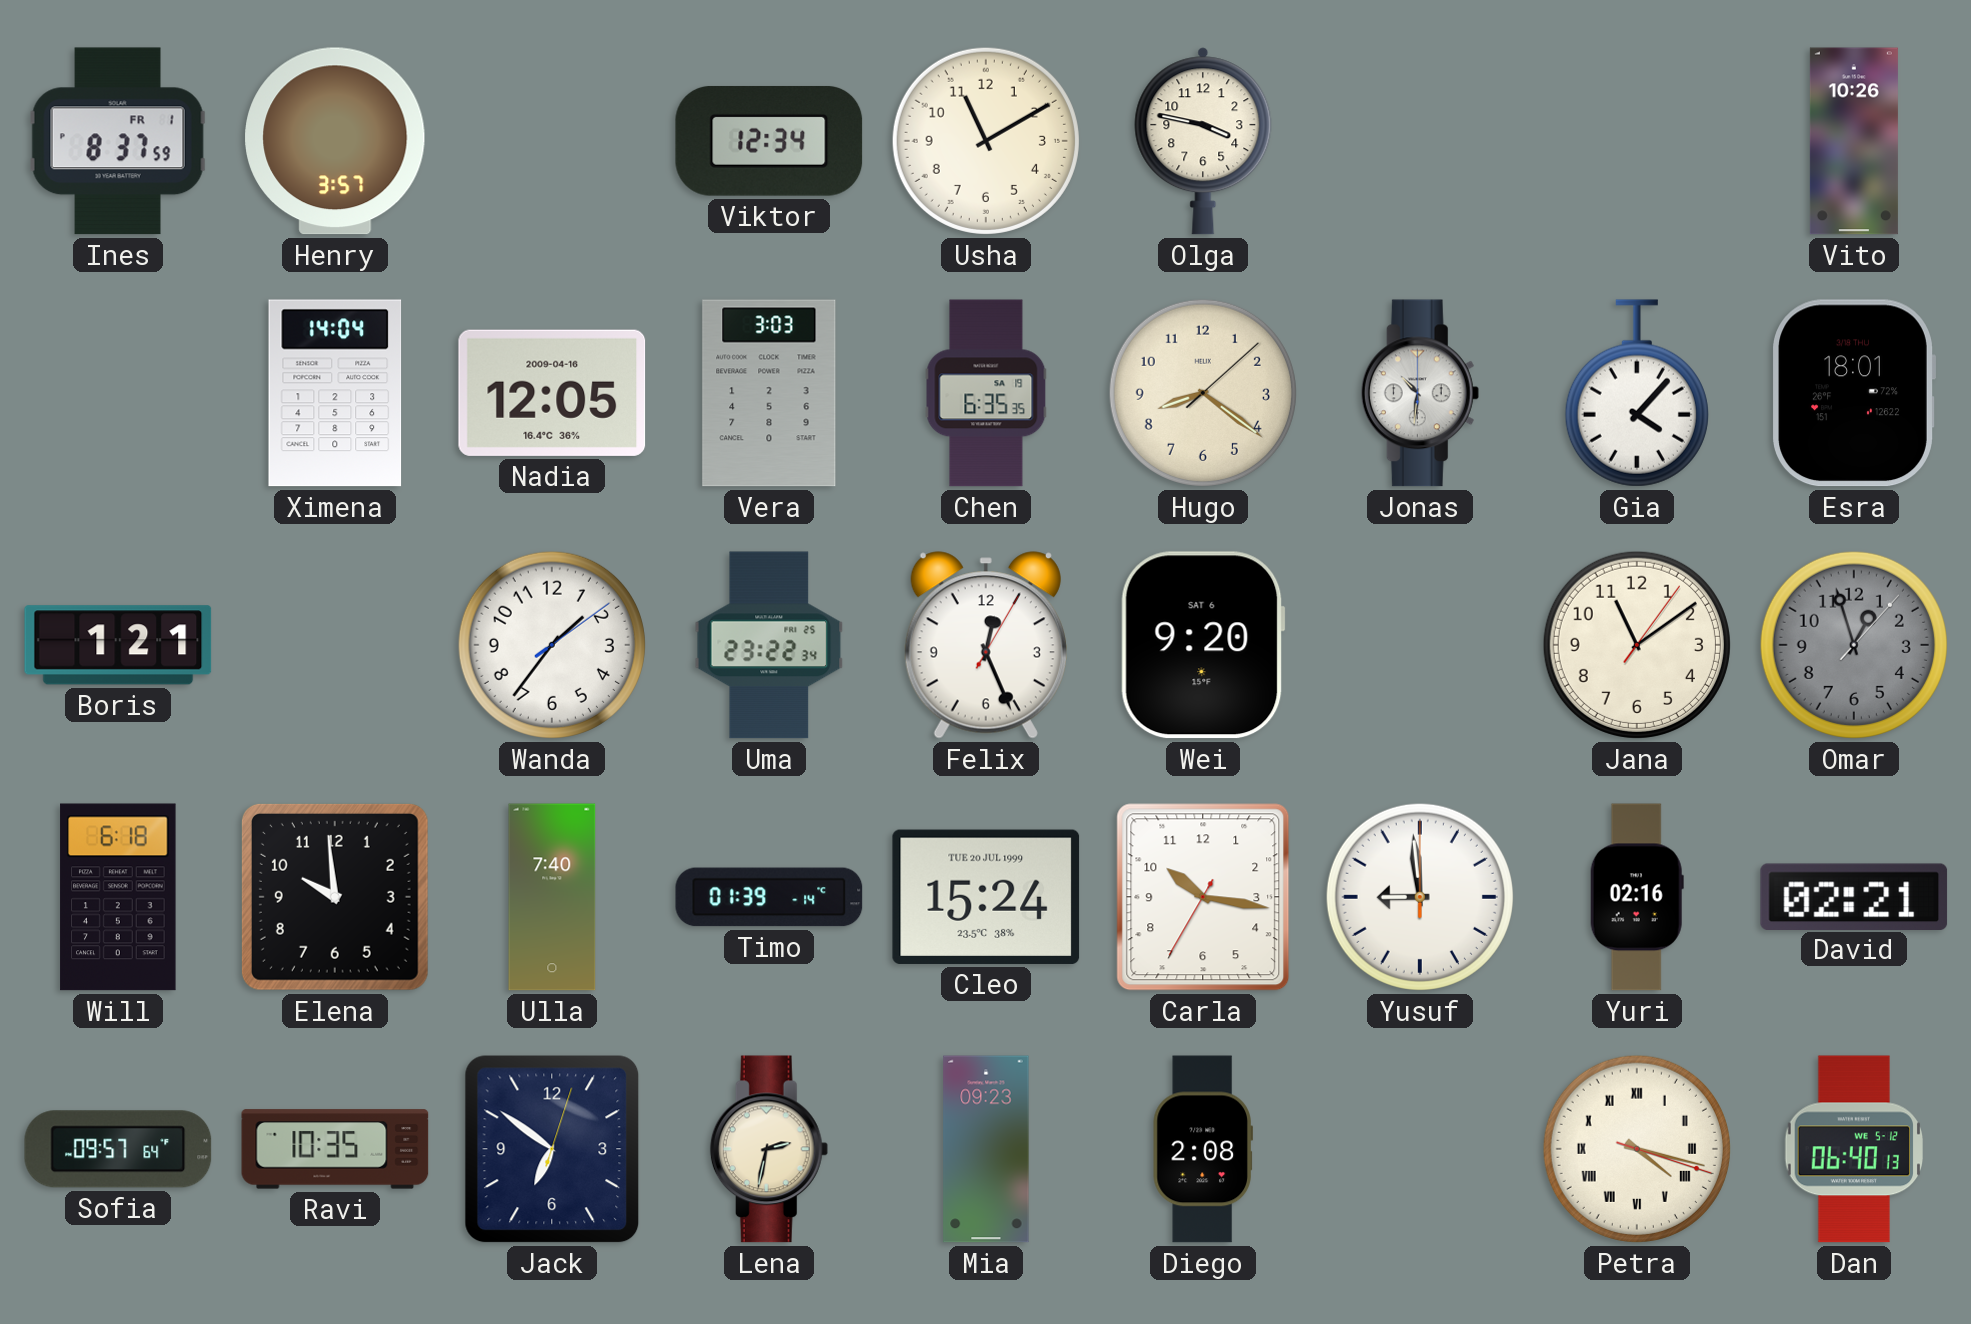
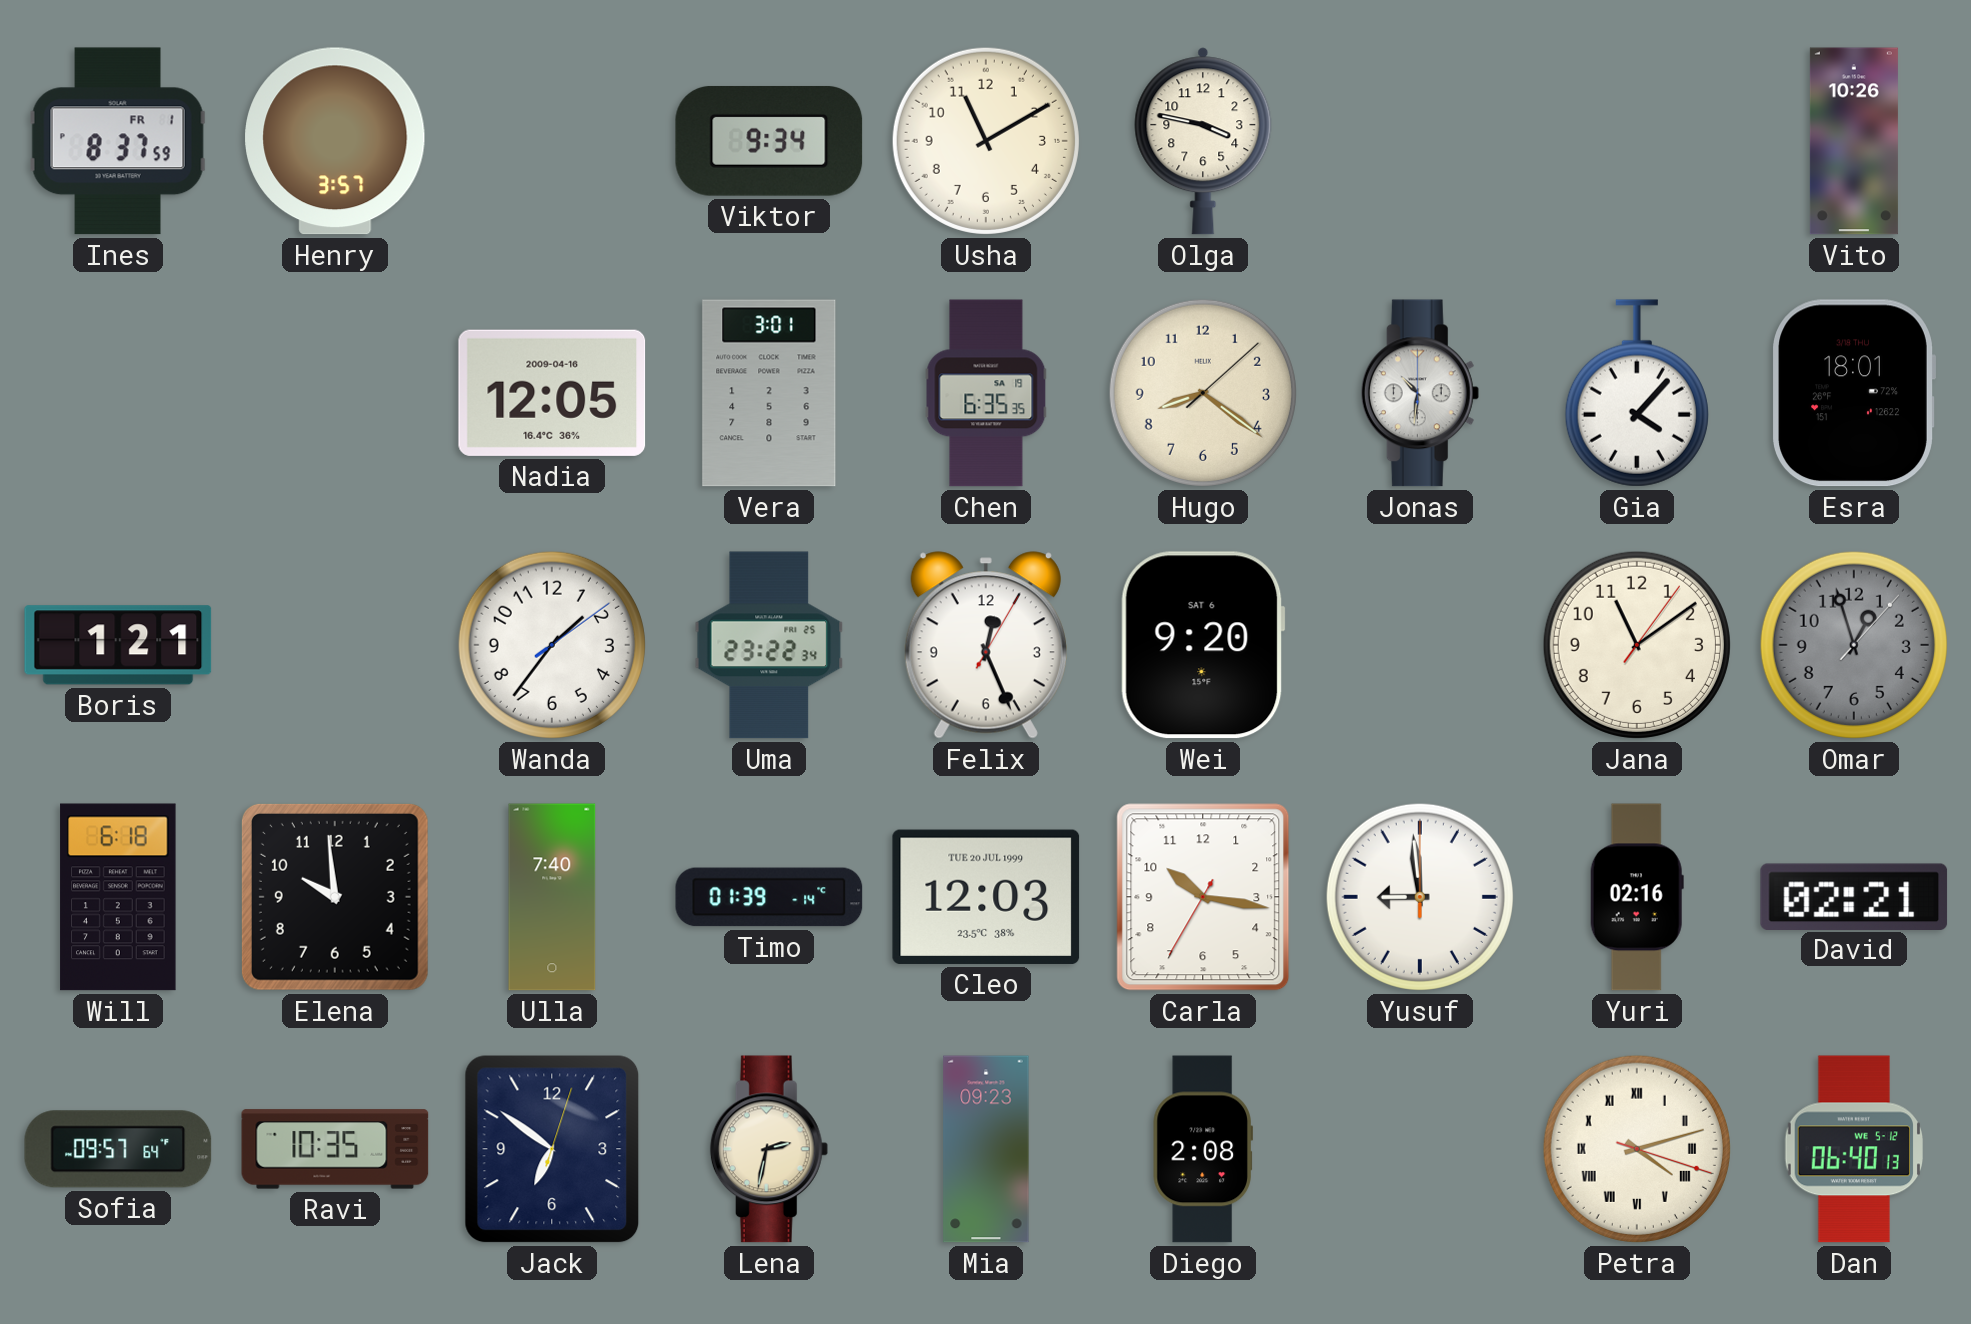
Viktor: 12:34 -> 9:34 (769, 141)
Ximena: 14:04 -> none (335, 393)
Vera: 3:03 -> 3:01 (769, 393)
Cleo: 15:24 -> 12:03 (986, 897)
Petra: 4:17 -> 4:12 (1637, 1149)
